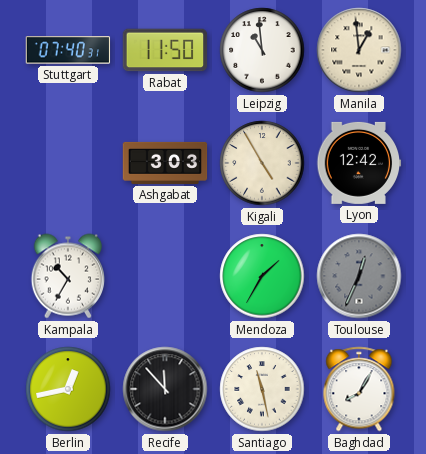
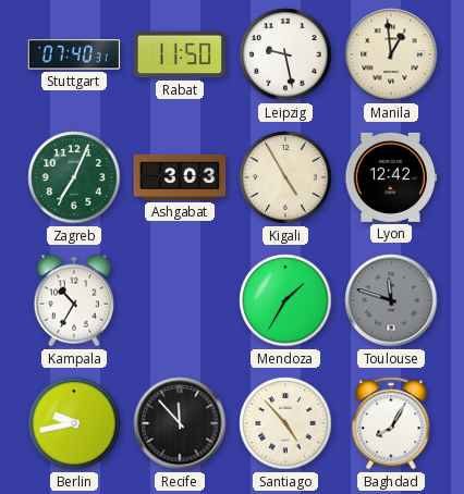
Leipzig: 10:59 -> 9:28 (285, 54)
Zagreb: none -> 7:04 (74, 177)
Toulouse: 12:34 -> 11:48 (391, 300)
Berlin: 12:43 -> 9:43 (74, 423)
Santiago: 11:28 -> 4:53 (285, 423)
